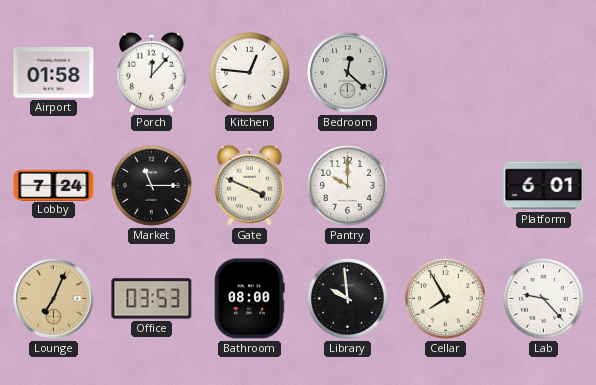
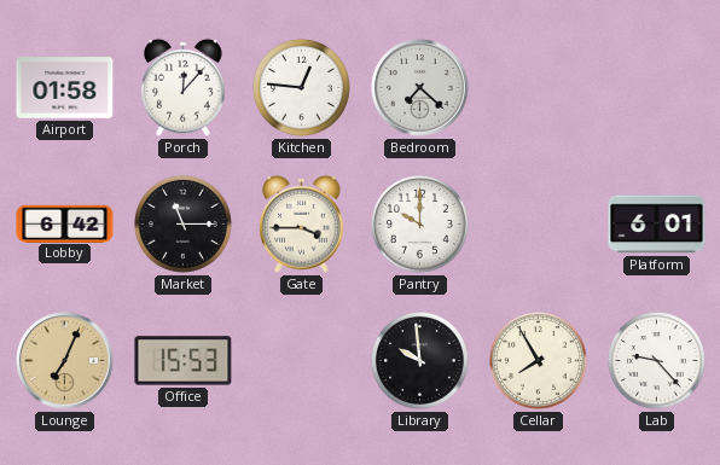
Bedroom: 12:22 -> 7:22 (420, 88)
Lobby: 7:24 -> 6:42 (65, 223)
Gate: 3:49 -> 3:45 (302, 223)
Office: 03:53 -> 15:53 (184, 361)
Bathroom: 08:00 -> none (249, 299)
